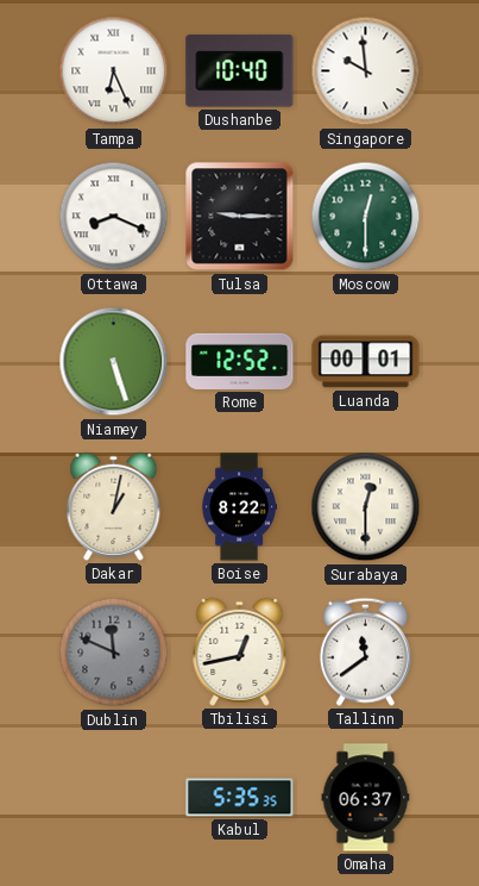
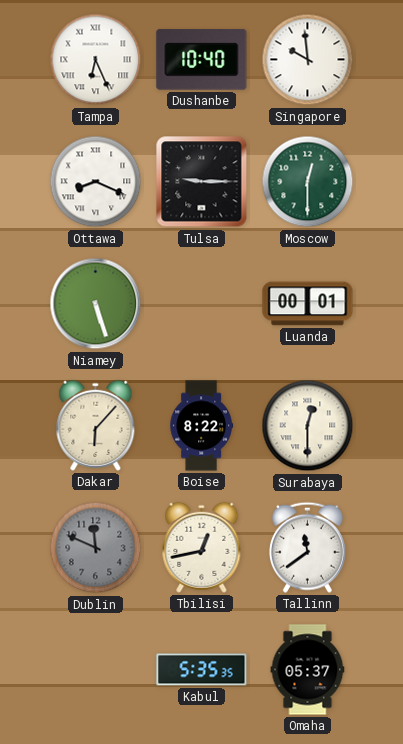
Rome: 12:52 -> none (240, 361)
Dakar: 1:02 -> 6:07 (96, 425)
Omaha: 06:37 -> 05:37 (308, 670)
